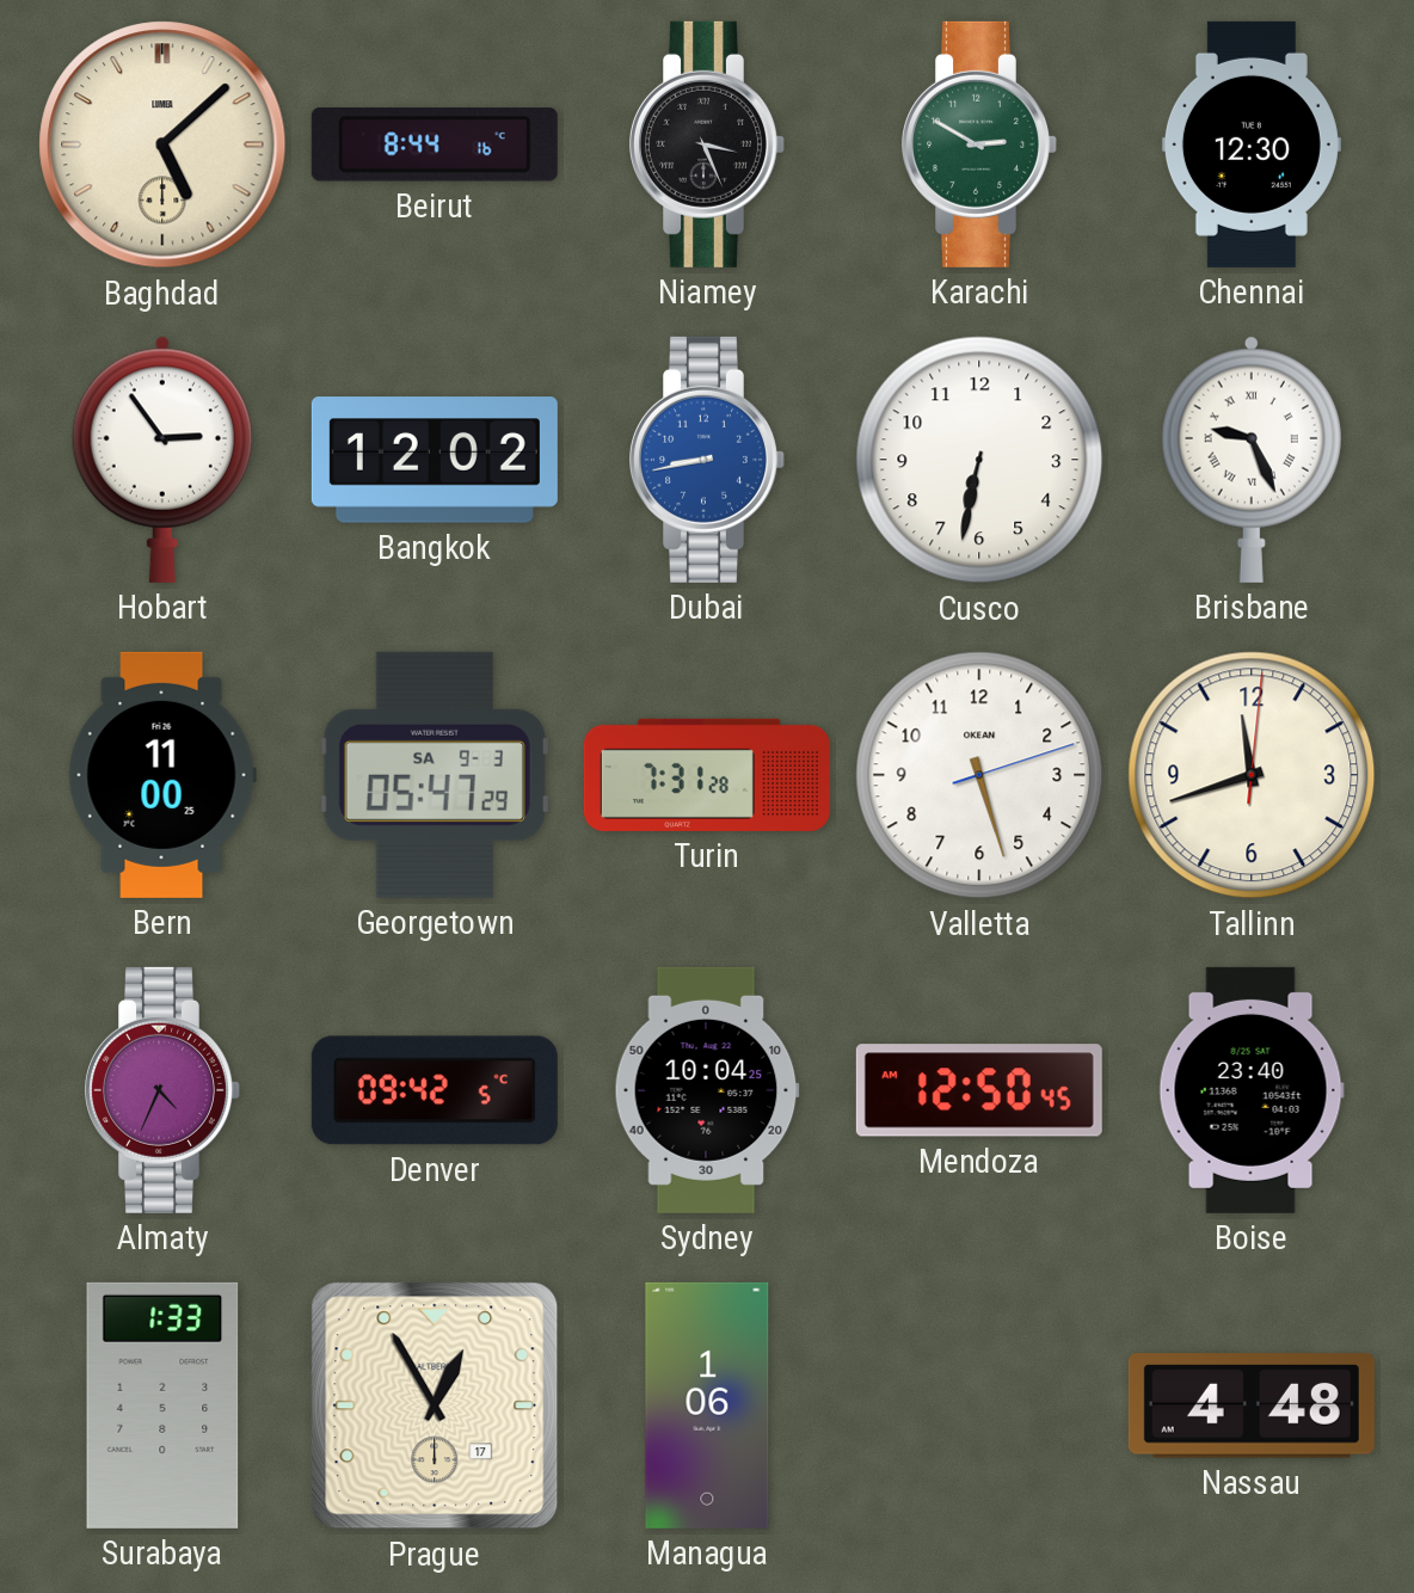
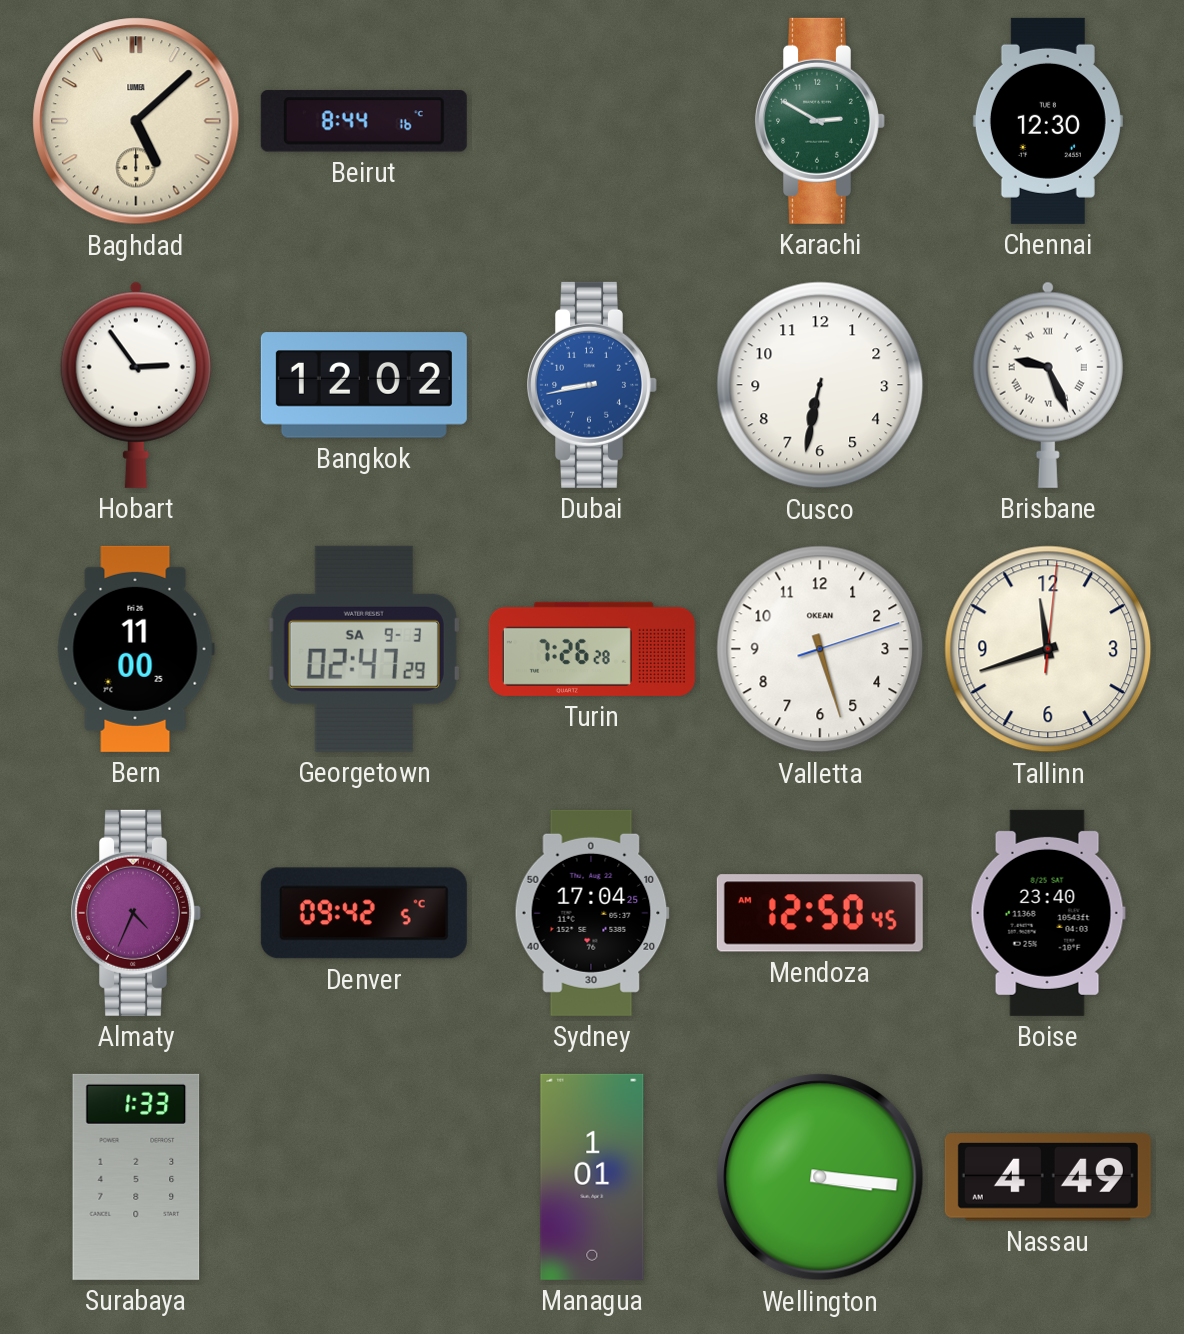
Niamey: 3:26 -> none (708, 144)
Georgetown: 05:47 -> 02:47 (364, 649)
Turin: 7:31 -> 7:26 (592, 649)
Sydney: 10:04 -> 17:04 (592, 913)
Prague: 12:55 -> none (435, 1406)
Managua: 1:06 -> 1:01 (592, 1177)
Wellington: none -> 3:16 (820, 1177)
Nassau: 4:48 -> 4:49 (1048, 1177)
